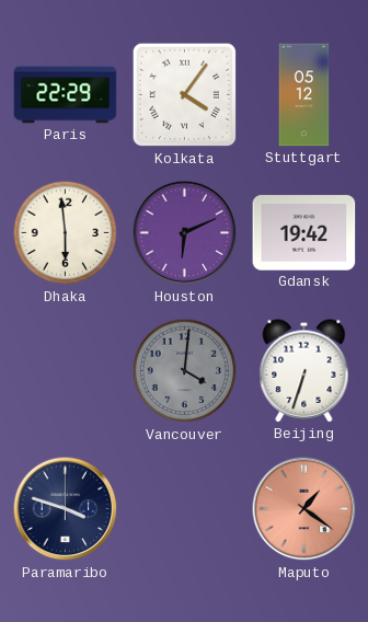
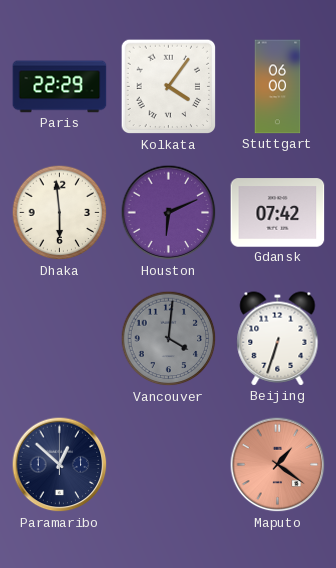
Stuttgart: 05:12 -> 06:00 (278, 87)
Gdansk: 19:42 -> 07:42 (278, 213)
Paramaribo: 3:48 -> 12:52 (60, 465)
